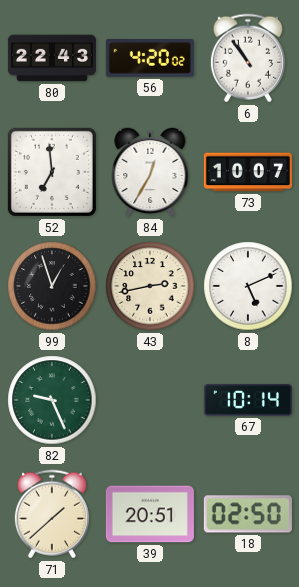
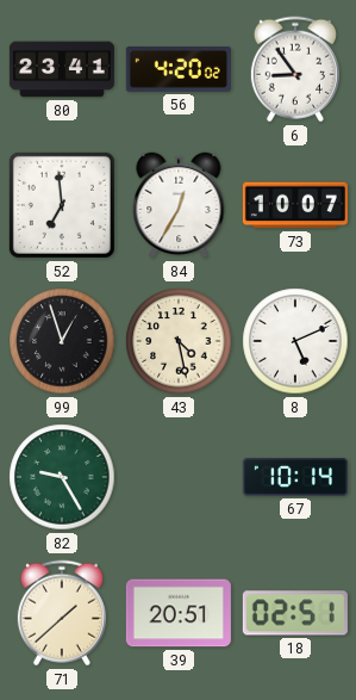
80: 22:43 -> 23:41 (62, 69)
6: 10:54 -> 8:54 (295, 69)
43: 2:43 -> 4:28 (179, 341)
82: 9:26 -> 9:25 (62, 477)
18: 02:50 -> 02:51 (295, 613)
